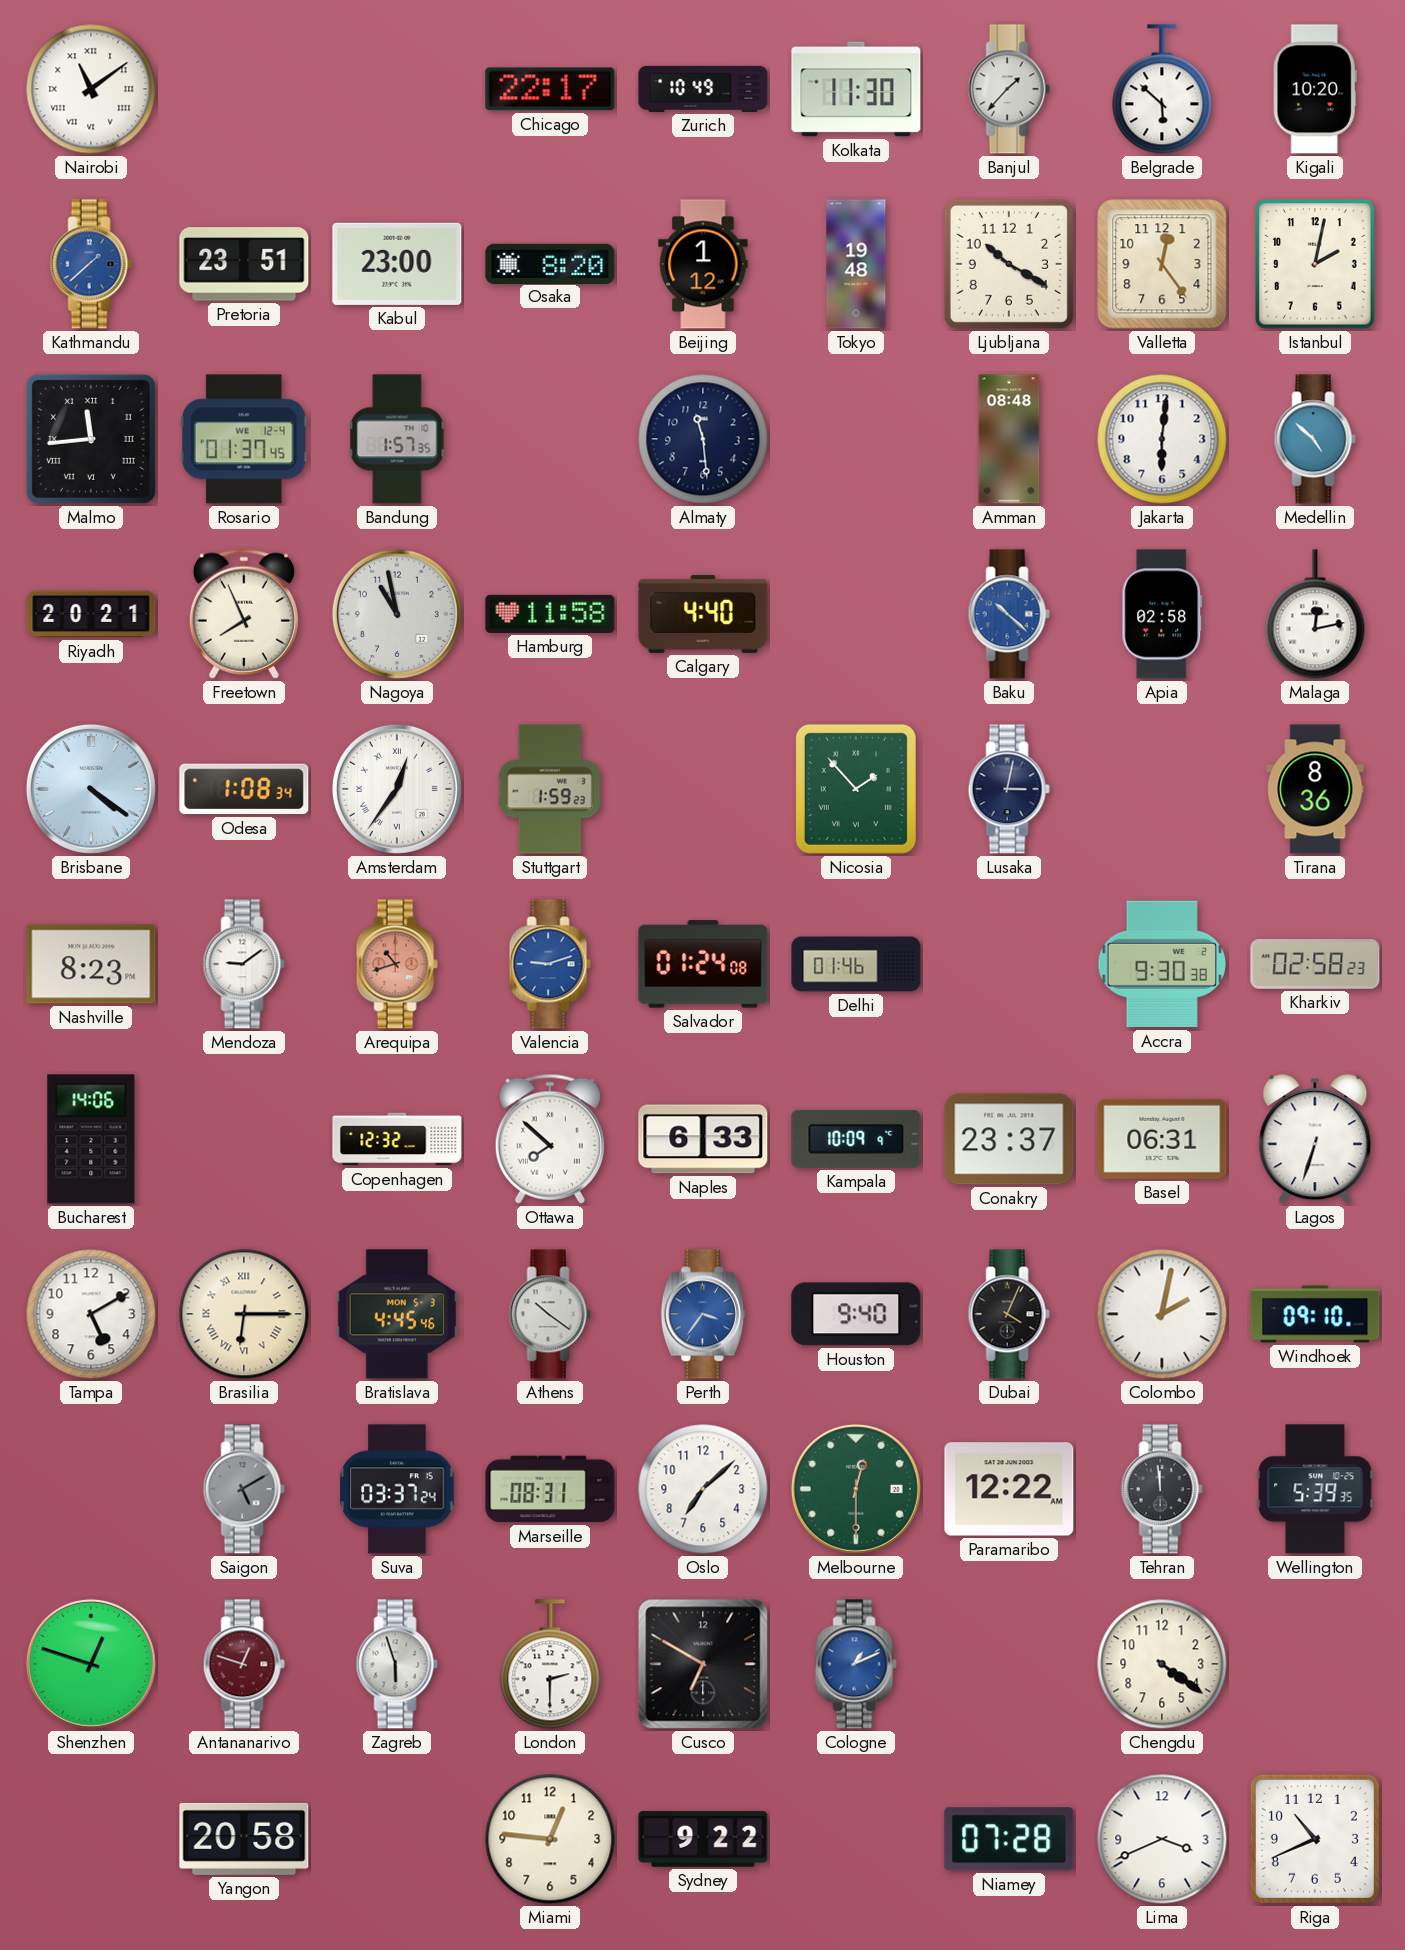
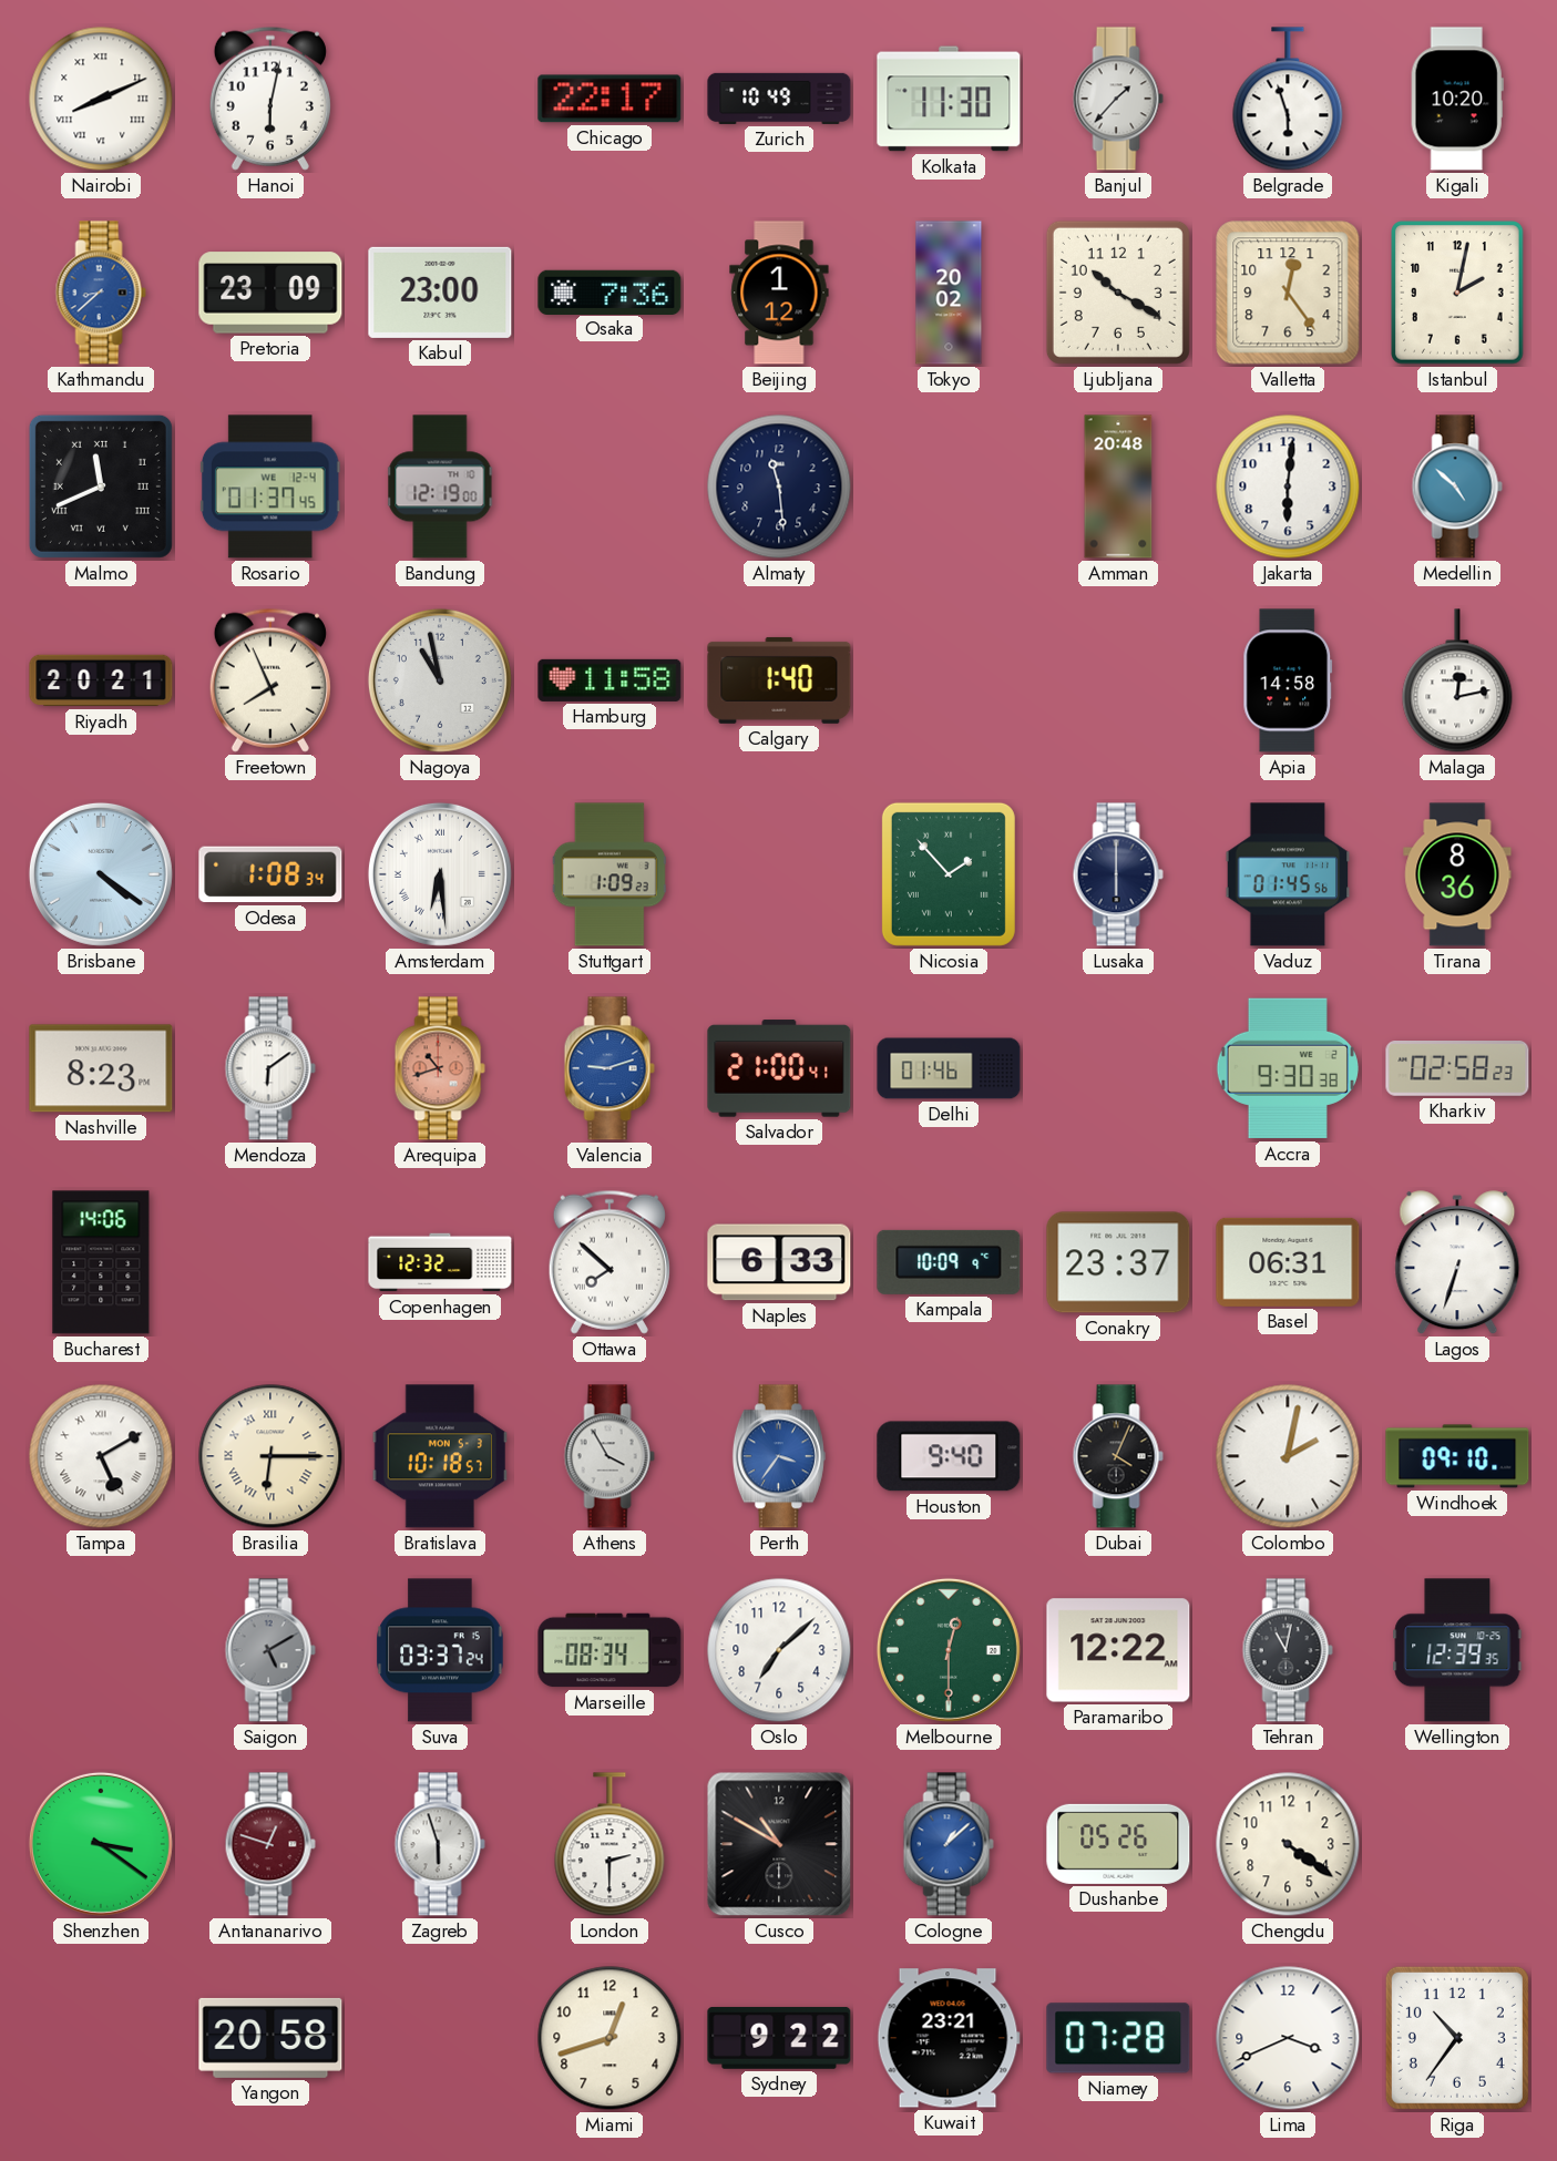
Nairobi: 11:09 -> 8:11 (101, 99)
Hanoi: none -> 6:02 (270, 99)
Belgrade: 5:52 -> 5:57 (1288, 99)
Kathmandu: 1:38 -> 8:38 (101, 293)
Pretoria: 23:51 -> 23:09 (270, 293)
Osaka: 8:20 -> 7:36 (610, 291)
Tokyo: 19:48 -> 20:02 (949, 293)
Malmo: 11:44 -> 11:41 (101, 487)
Bandung: 1:57 -> 12:19 (440, 487)
Amman: 08:48 -> 20:48 (1118, 487)
Calgary: 4:40 -> 1:40 (779, 680)
Baku: 10:22 -> none (1009, 614)
Apia: 02:58 -> 14:58 (1288, 680)
Amsterdam: 12:36 -> 6:29 (440, 874)
Stuttgart: 1:59 -> 1:09 (610, 874)
Lusaka: 3:02 -> 6:00 (1118, 874)
Vaduz: none -> 01:45 (1288, 874)
Mendoza: 9:09 -> 6:09 (270, 1068)
Salvador: 01:24 -> 21:00 (779, 1068)
Tampa numerals: Arabic -> Roman (101, 1456)
Bratislava: 4:45 -> 10:18 (440, 1456)
Athens: 10:21 -> 3:55 (610, 1456)
Marseille: 08:31 -> 08:34 (610, 1650)
Tehran: 11:59 -> 11:02 (1288, 1650)
Wellington: 5:39 -> 12:39 (1457, 1650)
Shenzhen: 12:48 -> 3:21 (101, 1844)
Cusco: 6:50 -> 10:50 (779, 1844)
Cologne: 1:11 -> 1:08 (949, 1844)
Dushanbe: none -> 05:26 (1118, 1844)
Miami: 12:46 -> 12:42 (610, 2038)
Kuwait: none -> 23:21 (949, 2038)
Riga: 10:41 -> 10:36 (1457, 2038)
